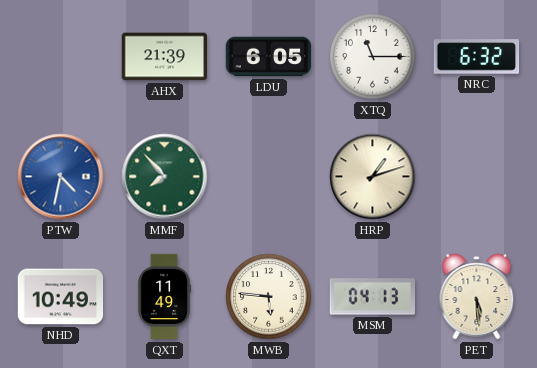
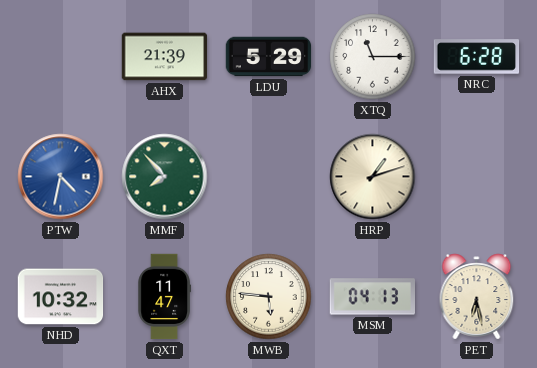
LDU: 6:05 -> 5:29 (269, 57)
NRC: 6:32 -> 6:28 (477, 57)
NHD: 10:49 -> 10:32 (61, 297)
QXT: 11:49 -> 11:47 (164, 297)
PET: 5:29 -> 6:28 (477, 297)
